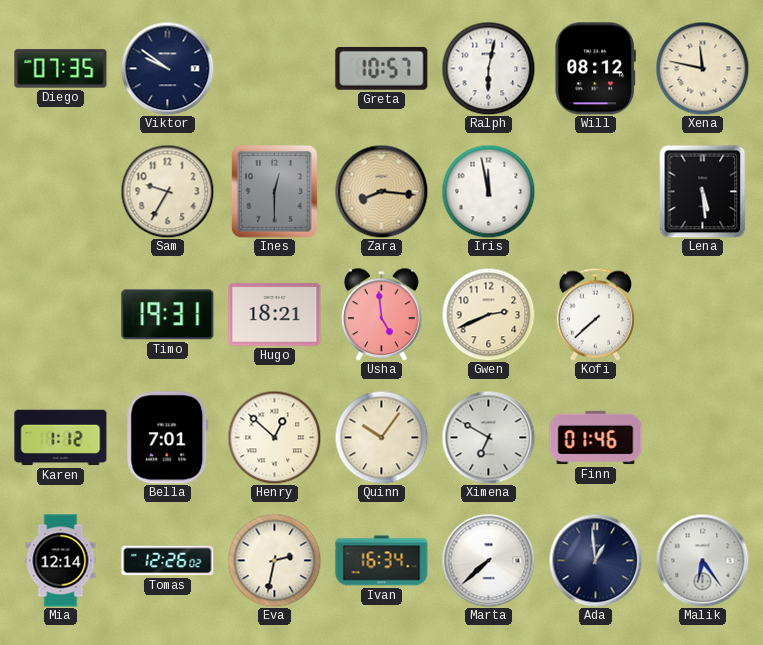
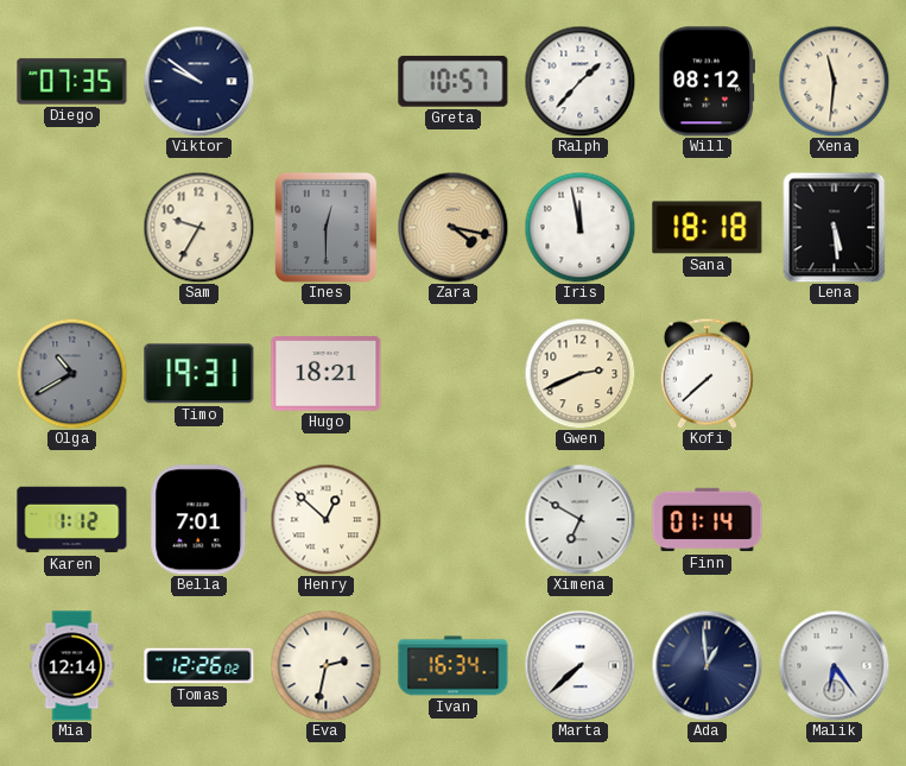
Ralph: 6:02 -> 1:37 (579, 81)
Xena: 11:47 -> 11:31 (834, 81)
Zara: 8:16 -> 4:17 (452, 227)
Sana: none -> 18:18 (708, 228)
Olga: none -> 10:40 (71, 373)
Usha: 4:59 -> none (382, 314)
Quinn: 10:06 -> none (381, 437)
Finn: 01:46 -> 01:14 (708, 520)
